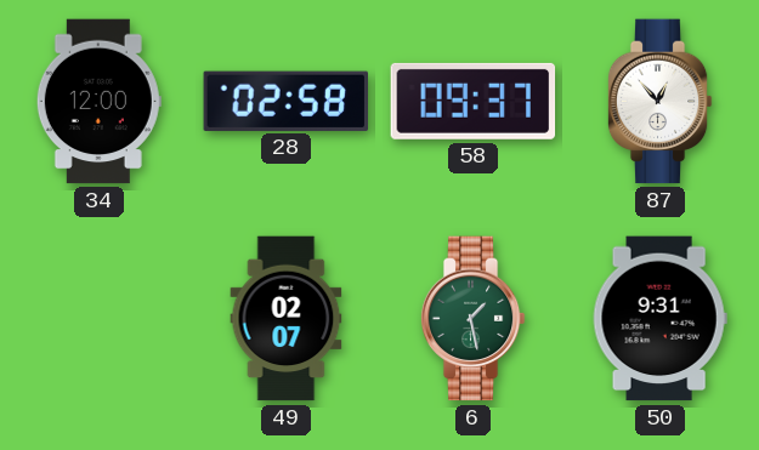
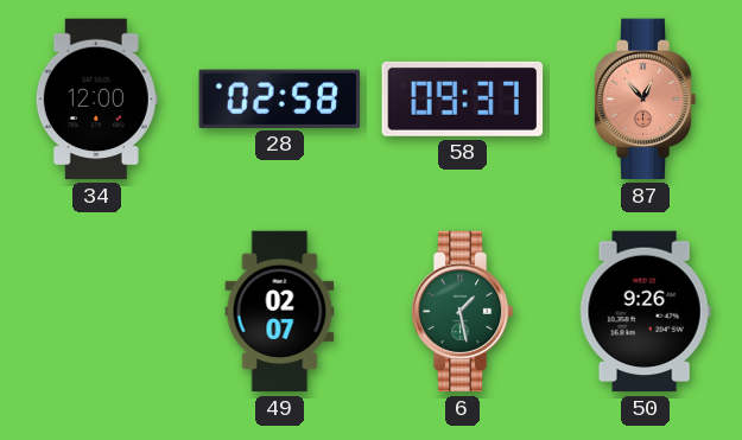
87 dial: white -> salmon (645, 100)
50: 9:31 -> 9:26 (645, 312)
